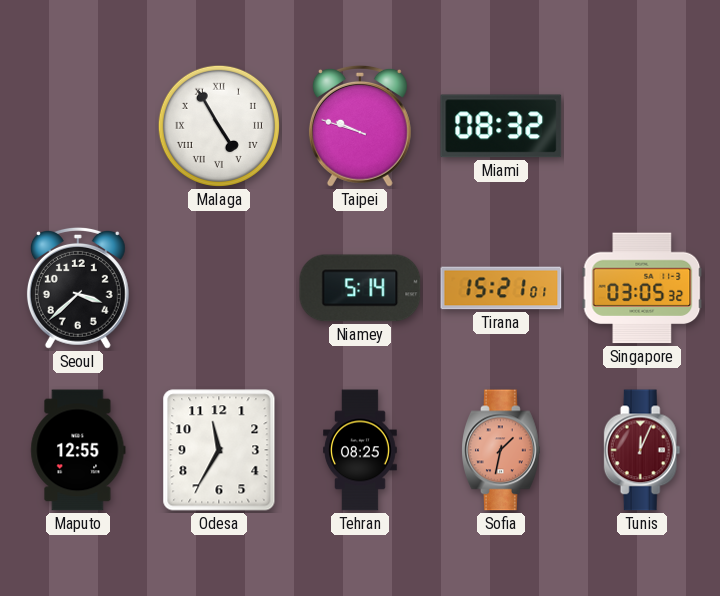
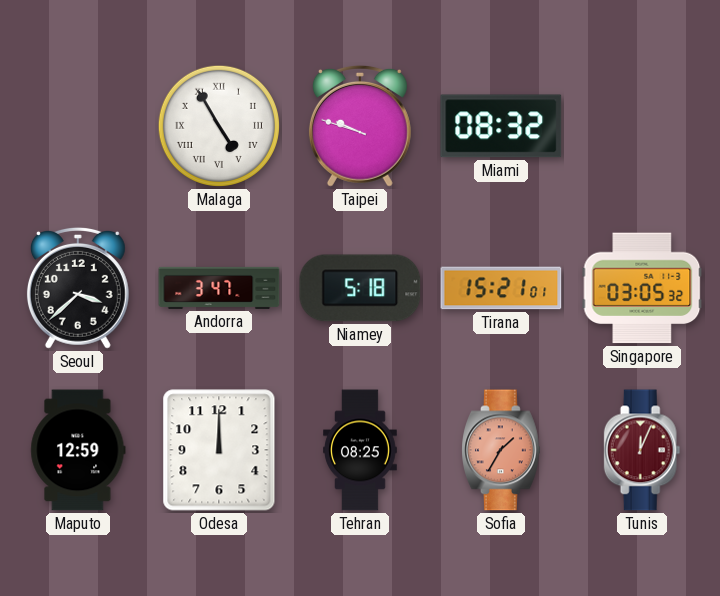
Andorra: none -> 3:47 (219, 288)
Niamey: 5:14 -> 5:18 (360, 288)
Maputo: 12:55 -> 12:59 (78, 450)
Odesa: 11:35 -> 12:00 (219, 450)
Sofia: 1:32 -> 1:35 (502, 450)
